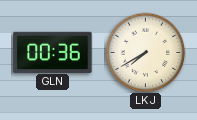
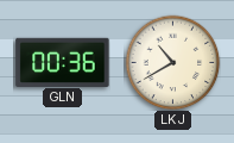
LKJ: 7:40 -> 10:40 (172, 62)
